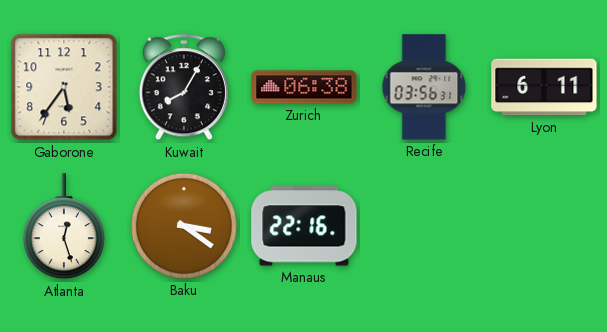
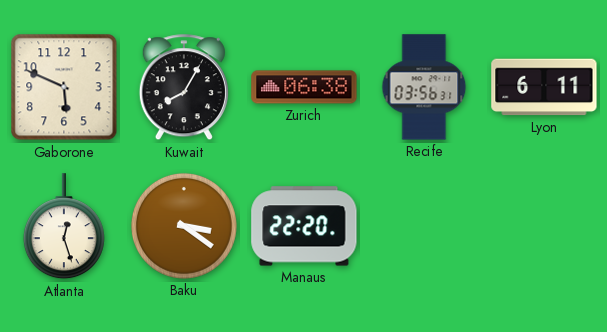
Gaborone: 5:36 -> 5:49 (64, 87)
Manaus: 22:16 -> 22:20 (304, 226)
